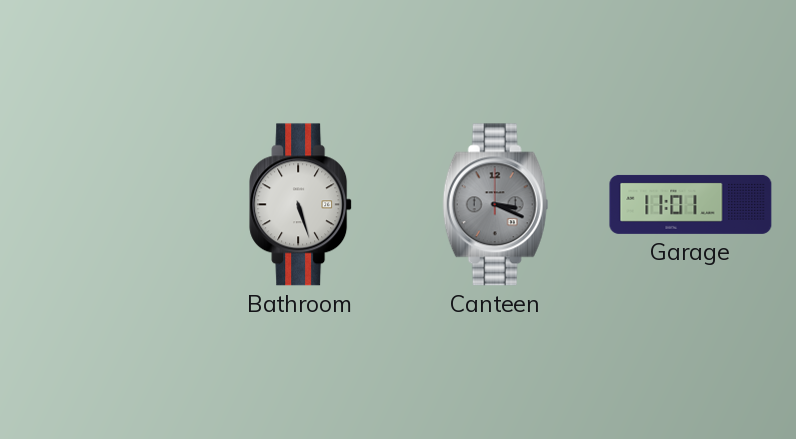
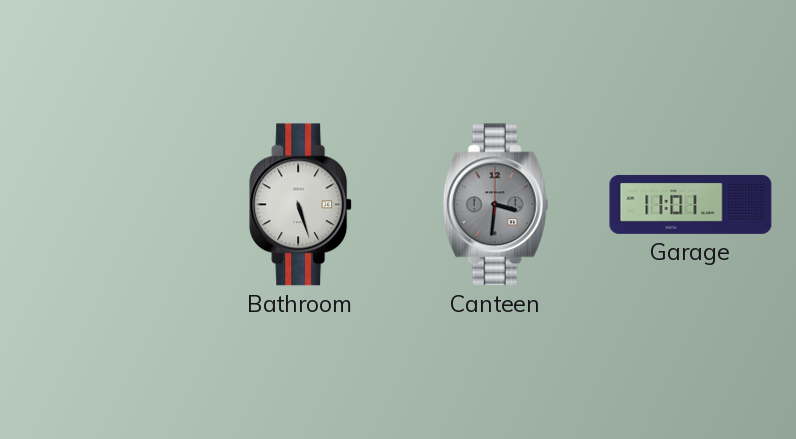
Canteen: 3:19 -> 3:31 (496, 205)
